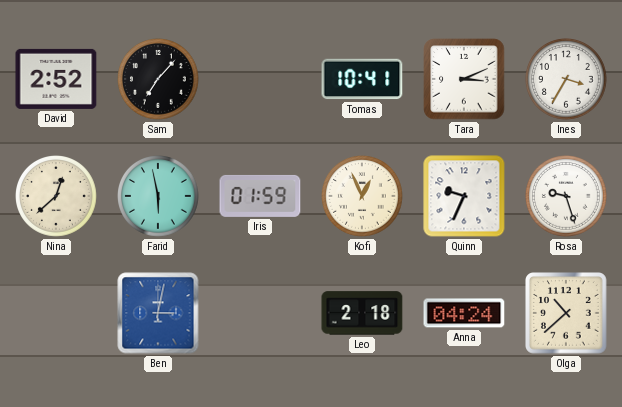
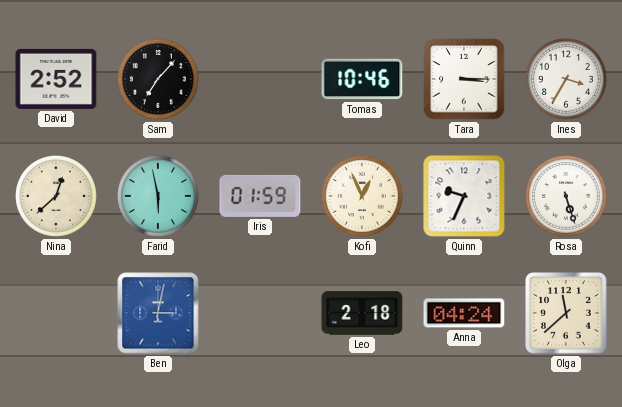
Tomas: 10:41 -> 10:46 (362, 79)
Tara: 3:11 -> 3:15 (464, 79)
Rosa: 9:27 -> 5:27 (567, 197)
Olga: 10:38 -> 11:38 (567, 314)
